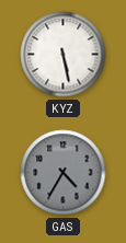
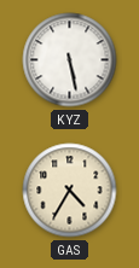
GAS dial: grey -> cream (70, 191)
